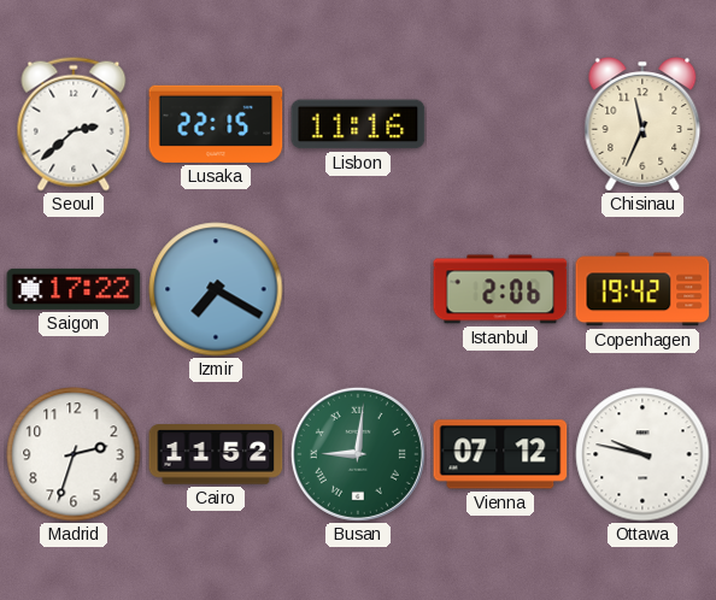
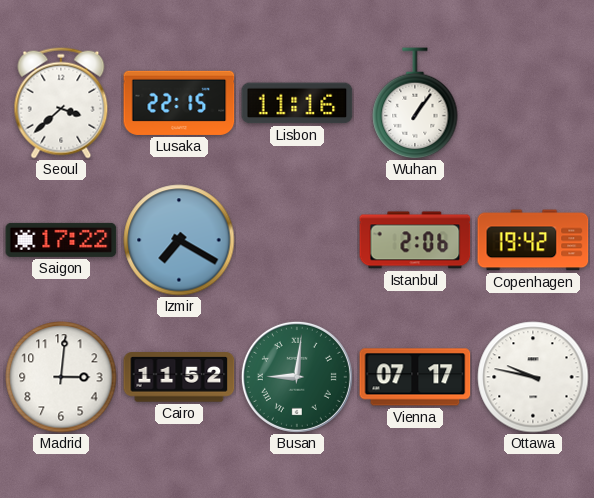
Seoul: 2:38 -> 3:38 (61, 103)
Wuhan: none -> 1:06 (415, 103)
Chisinau: 11:34 -> none (642, 124)
Madrid: 2:33 -> 3:01 (61, 377)
Vienna: 07:12 -> 07:17 (415, 377)
